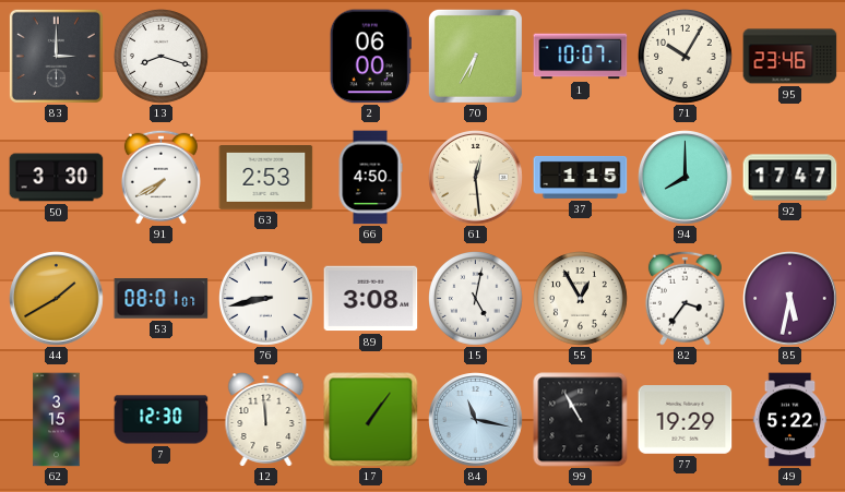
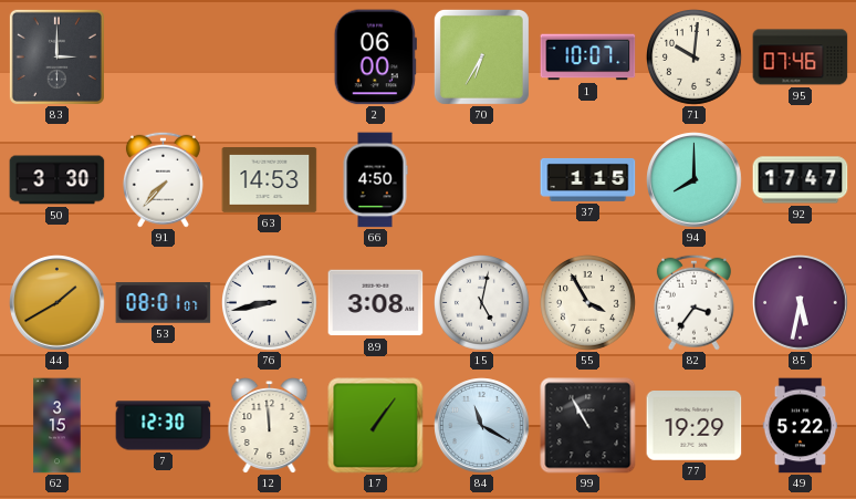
13: 8:18 -> none (162, 57)
71: 10:05 -> 10:01 (695, 58)
95: 23:46 -> 07:46 (801, 58)
91: 7:40 -> 7:37 (163, 179)
63: 2:53 -> 14:53 (270, 180)
61: 12:29 -> none (476, 178)
55: 12:55 -> 3:55 (588, 303)
84: 11:17 -> 11:20 (482, 426)
